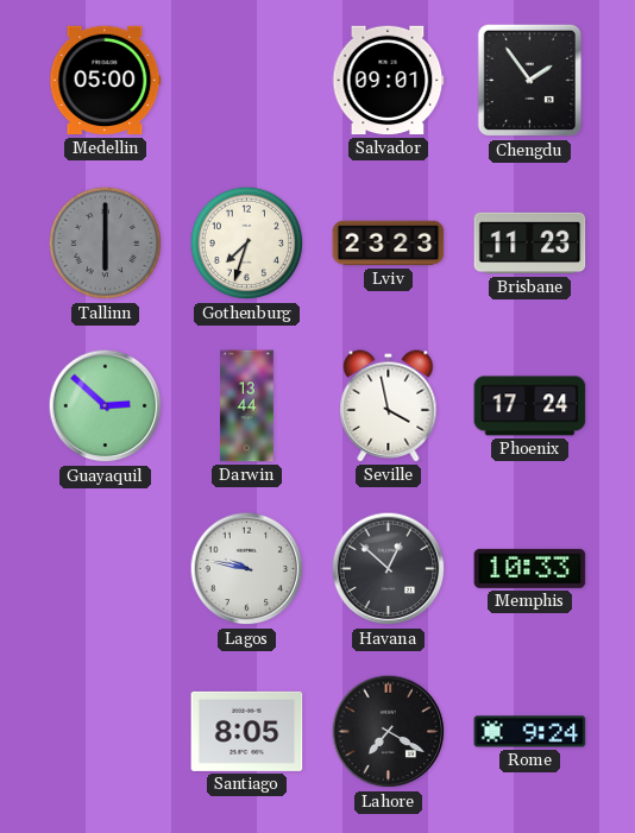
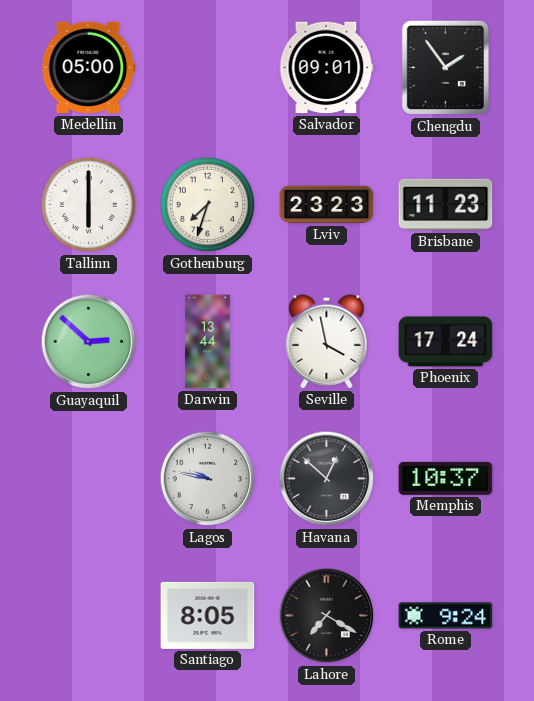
Tallinn dial: grey -> white (89, 205)
Memphis: 10:33 -> 10:37 (446, 478)
